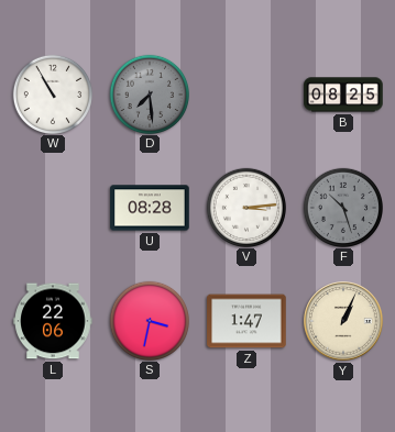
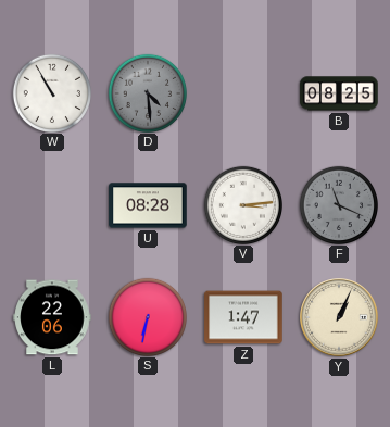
D: 7:29 -> 4:29 (147, 92)
F: 10:27 -> 11:19 (338, 204)
S: 3:32 -> 6:32 (147, 316)
